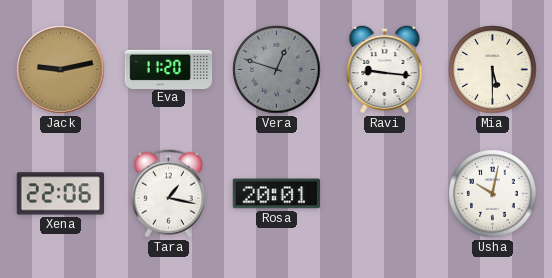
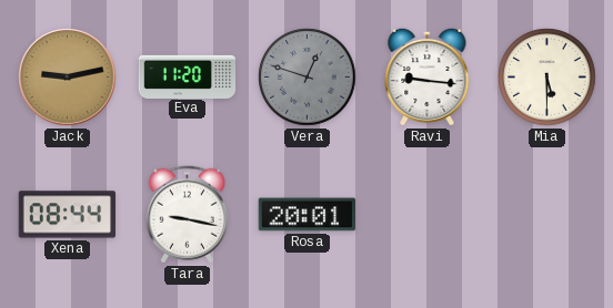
Xena: 22:06 -> 08:44 (68, 215)
Tara: 1:17 -> 9:17 (187, 215)
Usha: 10:02 -> none (493, 194)
